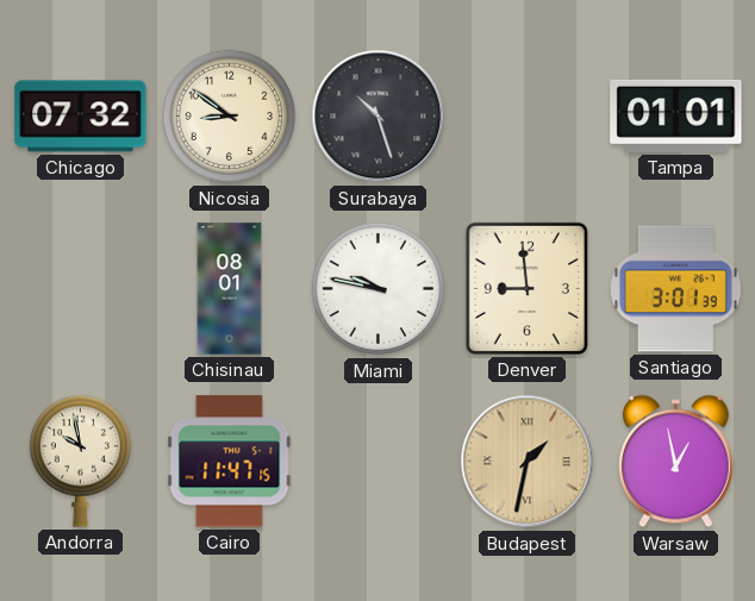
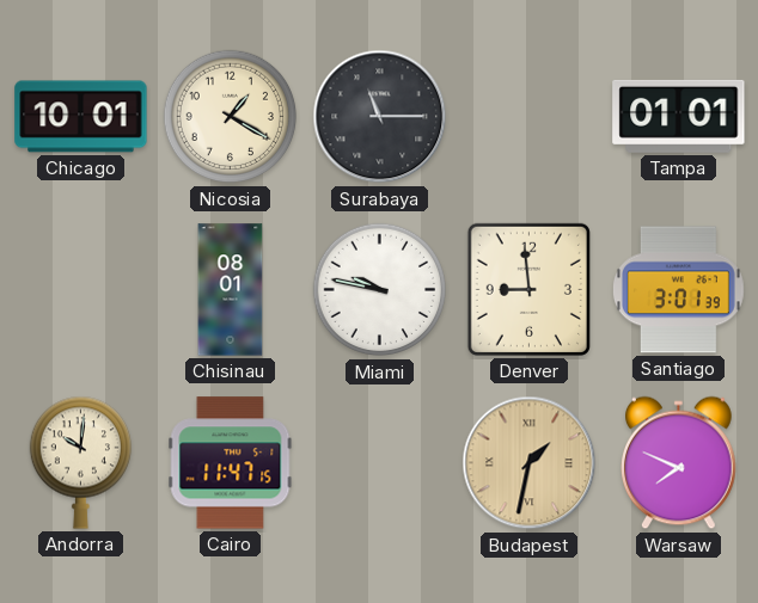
Chicago: 07:32 -> 10:01 (81, 117)
Nicosia: 8:51 -> 1:20 (231, 117)
Surabaya: 10:27 -> 11:15 (380, 117)
Andorra: 9:58 -> 10:01 (80, 462)
Warsaw: 12:58 -> 7:49 (679, 463)
